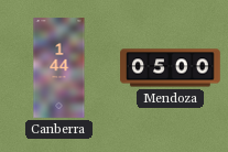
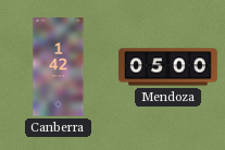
Canberra: 1:44 -> 1:42 (59, 67)
